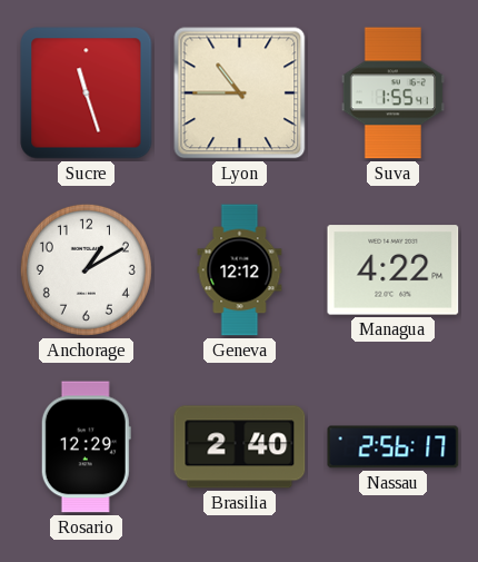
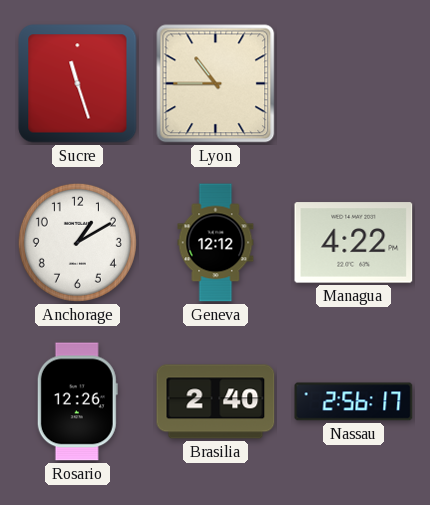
Suva: 1:55 -> none (392, 93)
Rosario: 12:29 -> 12:26 (77, 402)
